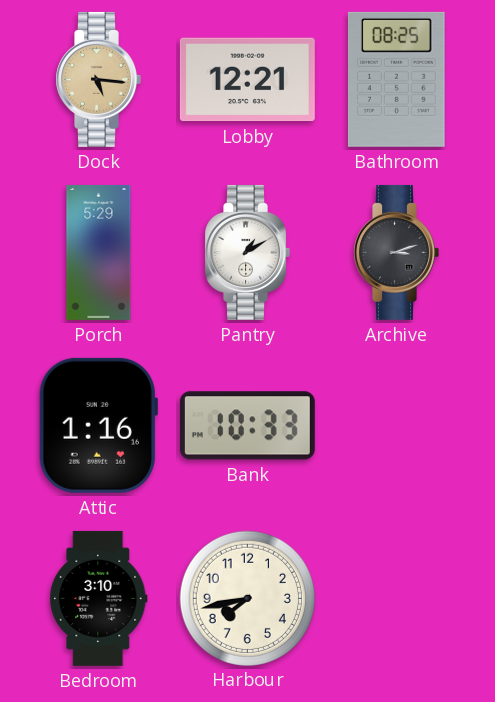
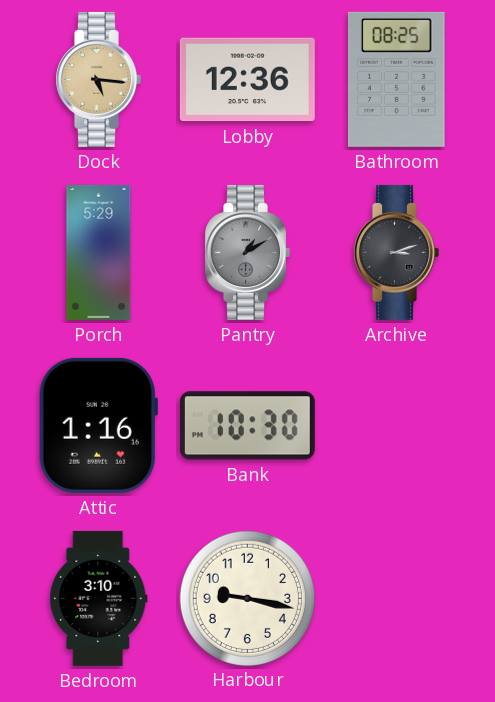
Lobby: 12:21 -> 12:36 (247, 80)
Pantry dial: white -> grey (247, 252)
Bank: 10:33 -> 10:30 (247, 426)
Harbour: 7:43 -> 9:17 (247, 598)
